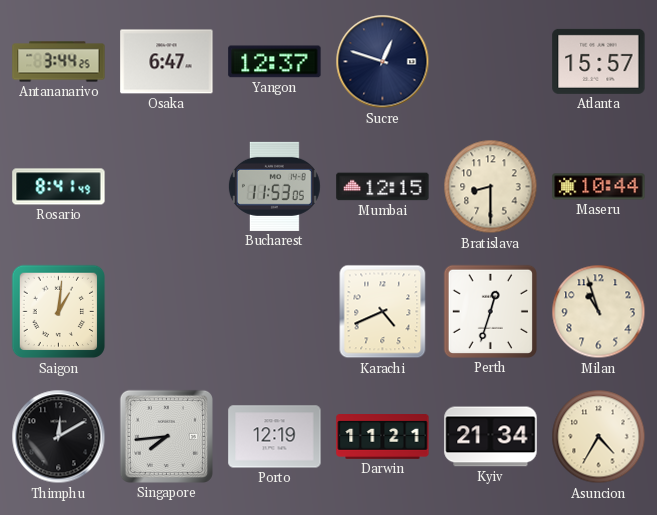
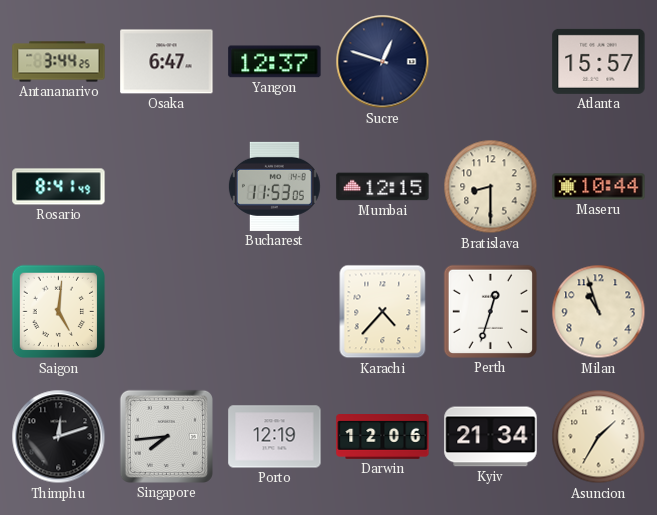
Saigon: 1:01 -> 5:01 (59, 312)
Karachi: 4:41 -> 4:37 (383, 312)
Thimphu: 12:10 -> 12:12 (59, 437)
Darwin: 11:21 -> 12:06 (383, 437)
Asuncion: 4:35 -> 1:35 (599, 437)
